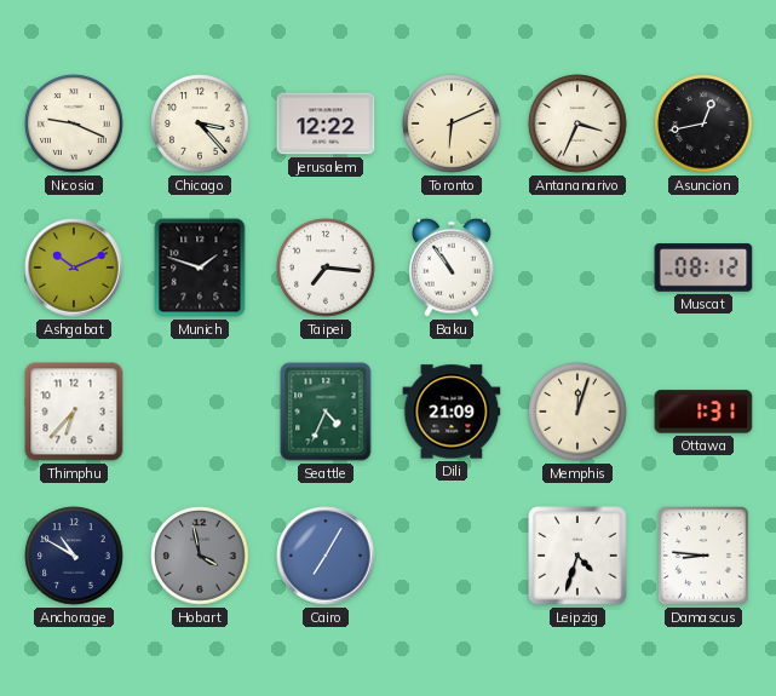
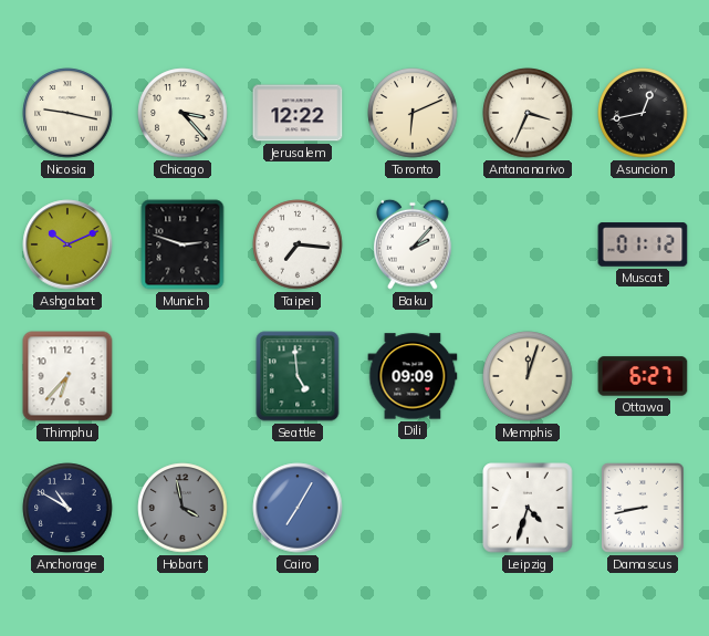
Nicosia: 9:19 -> 9:17 (67, 113)
Munich: 1:48 -> 2:48 (183, 244)
Baku: 10:54 -> 2:07 (413, 244)
Muscat: 08:12 -> 01:12 (643, 244)
Seattle: 4:34 -> 4:59 (298, 376)
Dili: 21:09 -> 09:09 (413, 376)
Ottawa: 1:31 -> 6:27 (643, 376)
Damascus: 8:46 -> 8:43 (644, 509)
